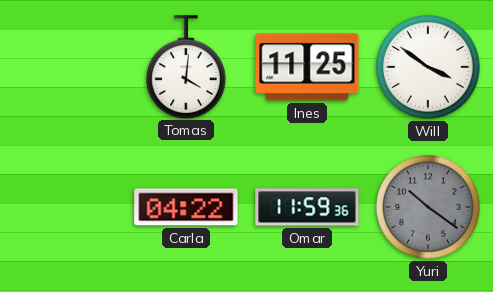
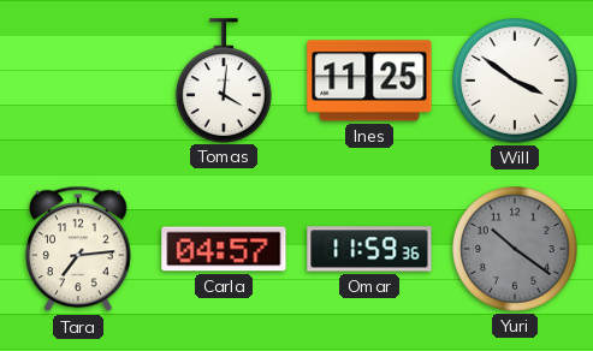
Tara: none -> 7:14 (79, 249)
Carla: 04:22 -> 04:57 (224, 249)
